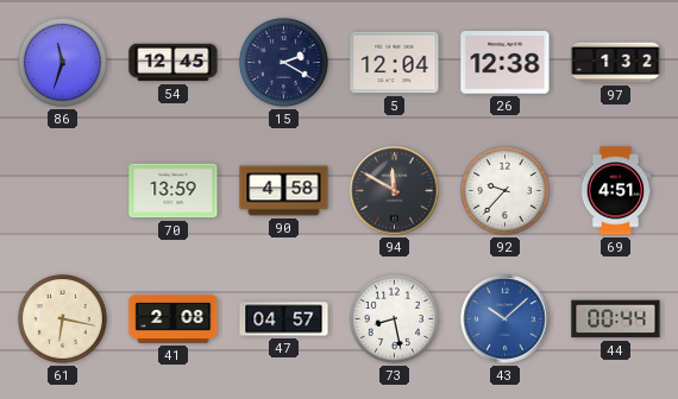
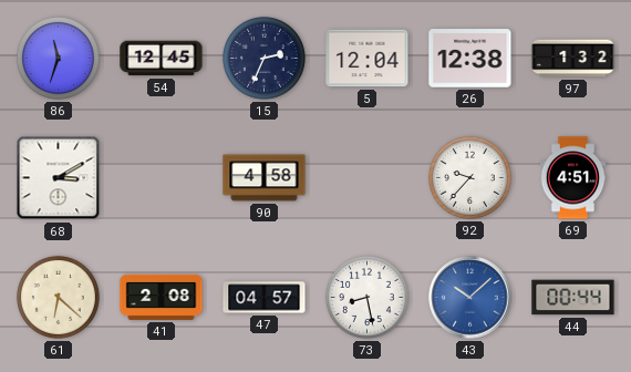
15: 2:20 -> 2:34 (263, 58)
68: none -> 3:10 (59, 178)
70: 13:59 -> none (174, 191)
94: 11:50 -> none (395, 191)
61: 6:17 -> 6:22 (58, 297)
